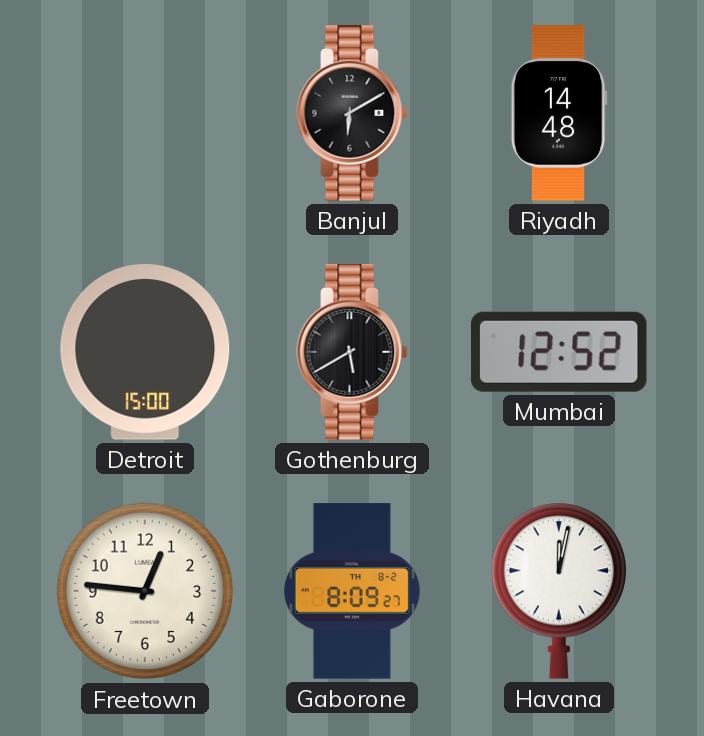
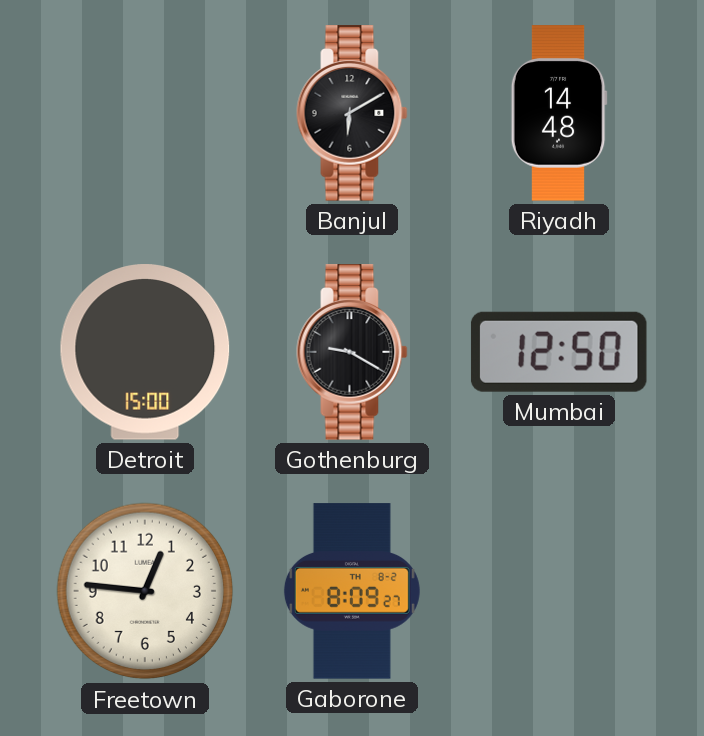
Gothenburg: 5:40 -> 9:20 (352, 352)
Mumbai: 12:52 -> 12:50 (559, 352)
Havana: 12:02 -> none (559, 591)
